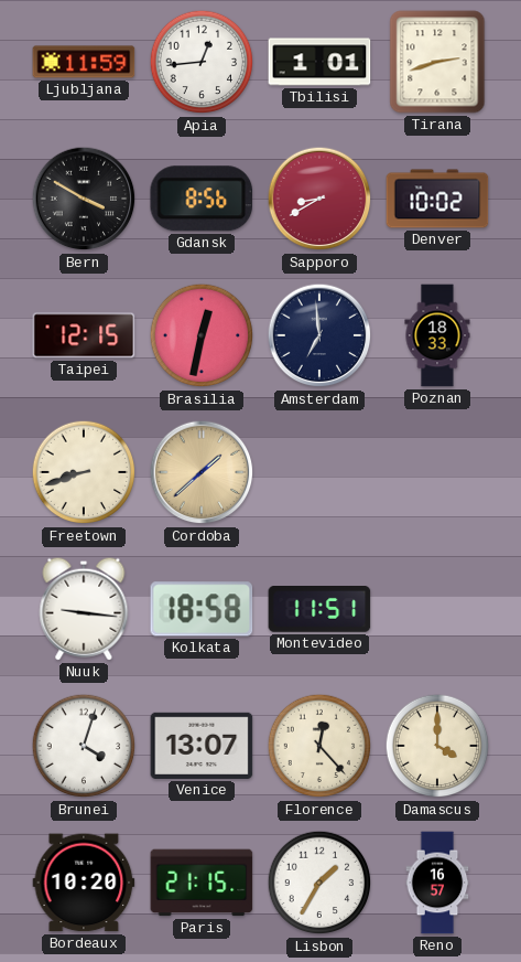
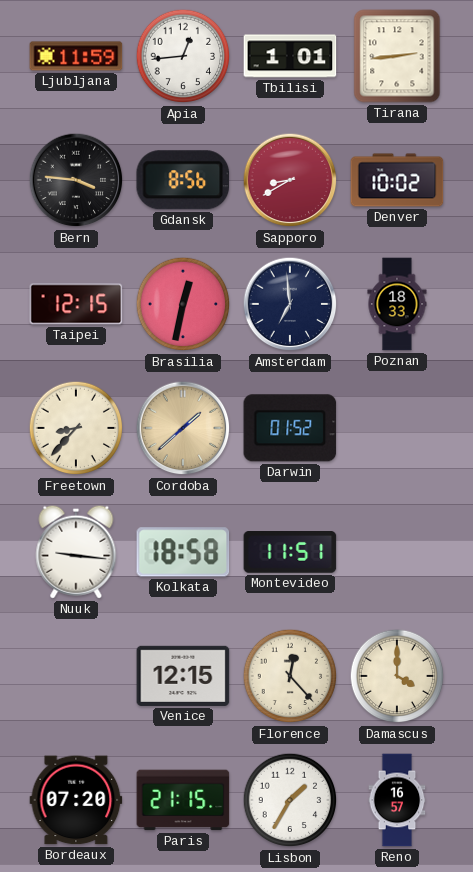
Tirana: 2:42 -> 2:44 (397, 56)
Bern: 3:50 -> 3:46 (76, 180)
Freetown: 8:42 -> 8:37 (76, 428)
Darwin: none -> 01:52 (290, 428)
Brunei: 4:03 -> none (84, 746)
Venice: 13:07 -> 12:15 (183, 676)
Bordeaux: 10:20 -> 07:20 (76, 800)
